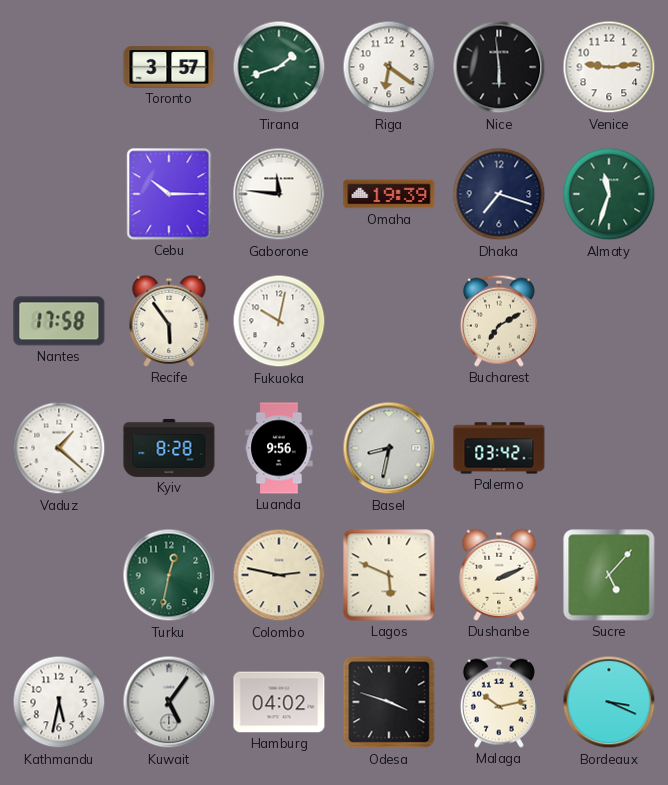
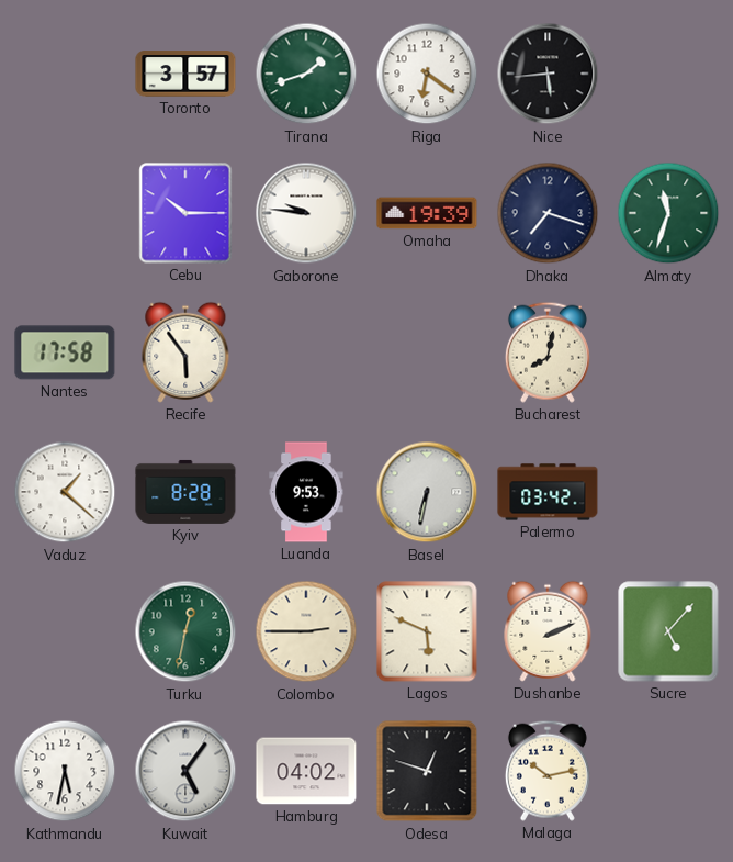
Nice: 5:59 -> 5:44 (548, 74)
Venice: 9:14 -> none (609, 67)
Gaborone: 11:46 -> 9:46 (306, 213)
Fukuoka: 10:02 -> none (279, 321)
Bucharest: 7:10 -> 8:02 (548, 352)
Luanda: 9:56 -> 9:53 (306, 492)
Basel: 8:32 -> 6:32 (427, 492)
Colombo: 2:47 -> 2:45 (306, 631)
Odesa: 3:48 -> 12:48 (427, 771)
Bordeaux: 3:19 -> none (609, 702)
